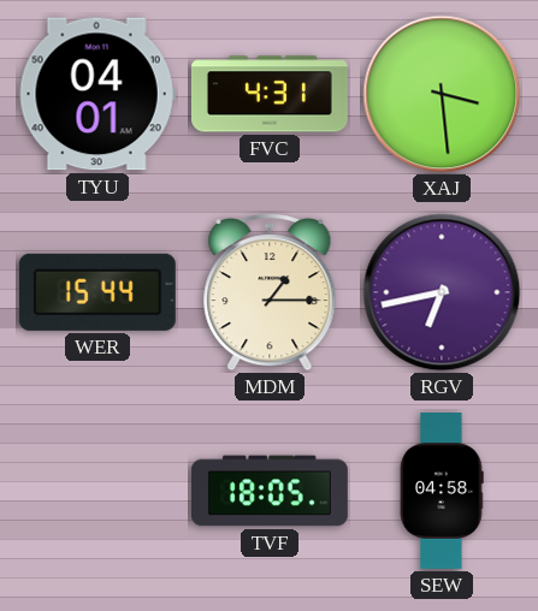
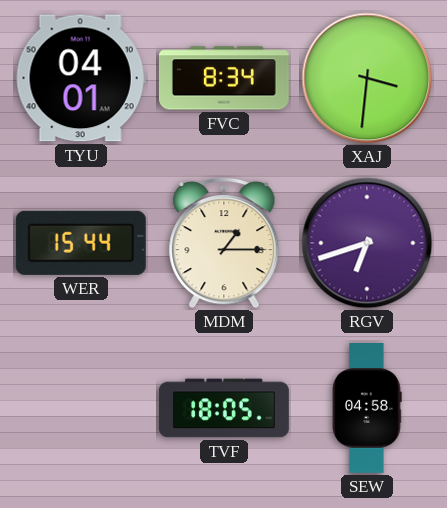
FVC: 4:31 -> 8:34 (224, 78)
XAJ: 3:29 -> 3:31 (367, 78)
RGV: 6:43 -> 6:42 (367, 243)
